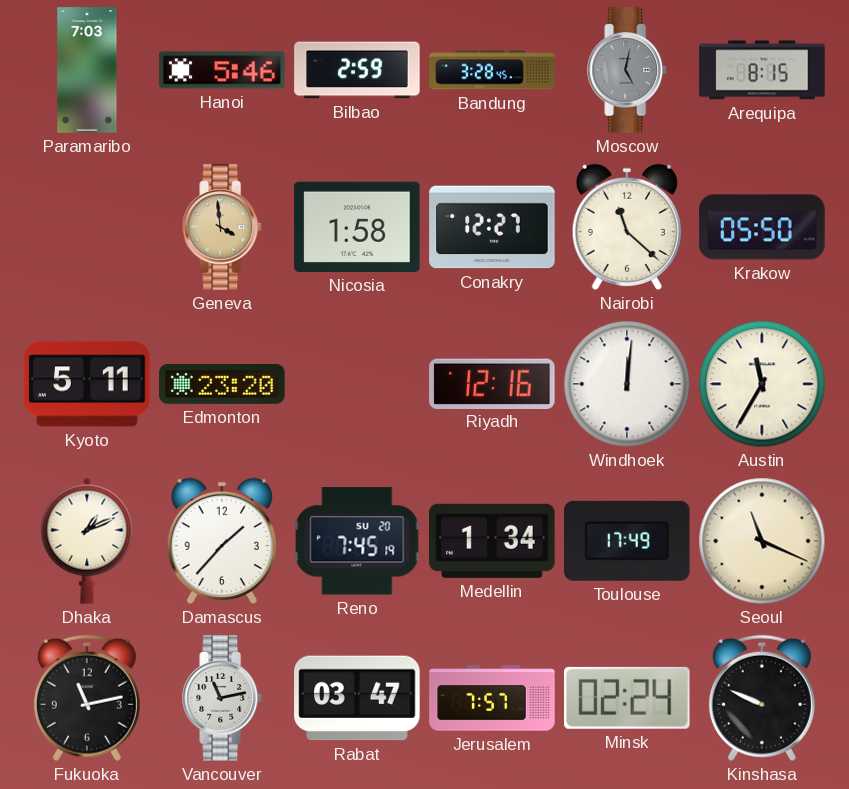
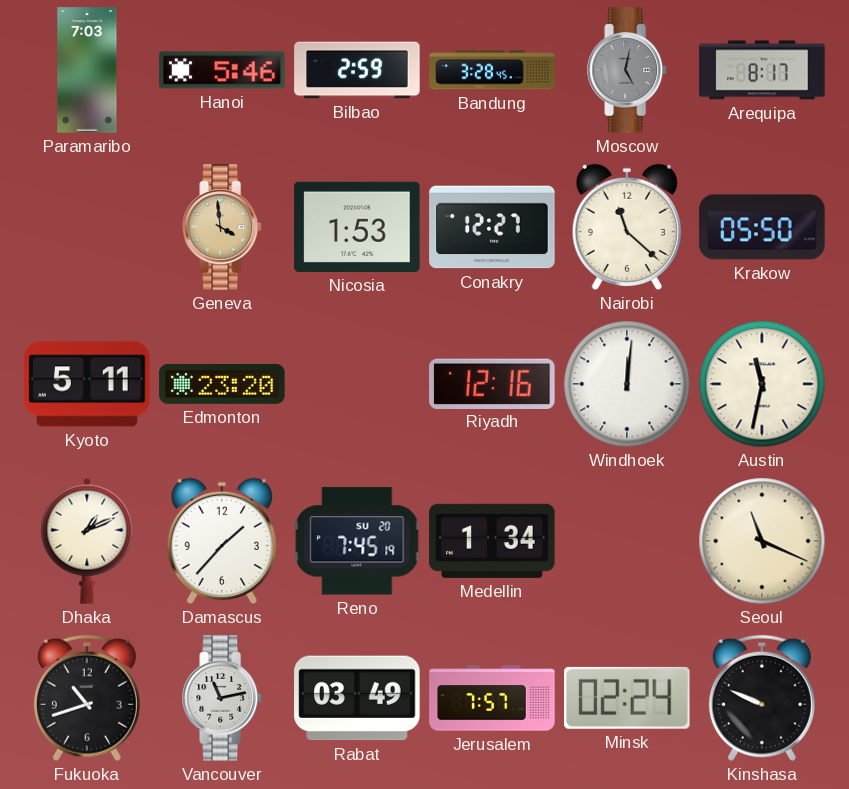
Arequipa: 8:15 -> 8:17 (762, 70)
Nicosia: 1:58 -> 1:53 (357, 227)
Austin: 11:35 -> 11:32 (762, 384)
Toulouse: 17:49 -> none (627, 541)
Fukuoka: 11:13 -> 10:42 (87, 698)
Rabat: 03:47 -> 03:49 (357, 698)
